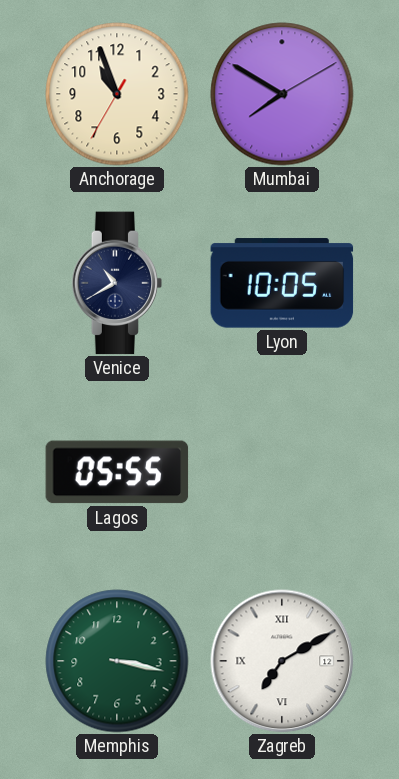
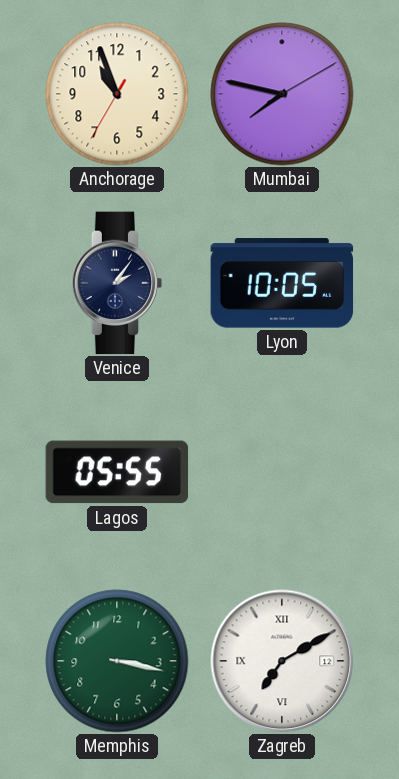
Mumbai: 7:50 -> 7:47 (282, 94)
Venice: 10:40 -> 2:06 (117, 283)
